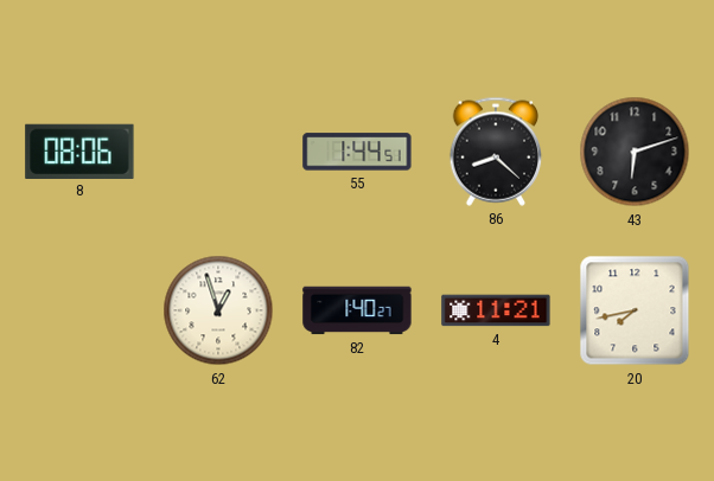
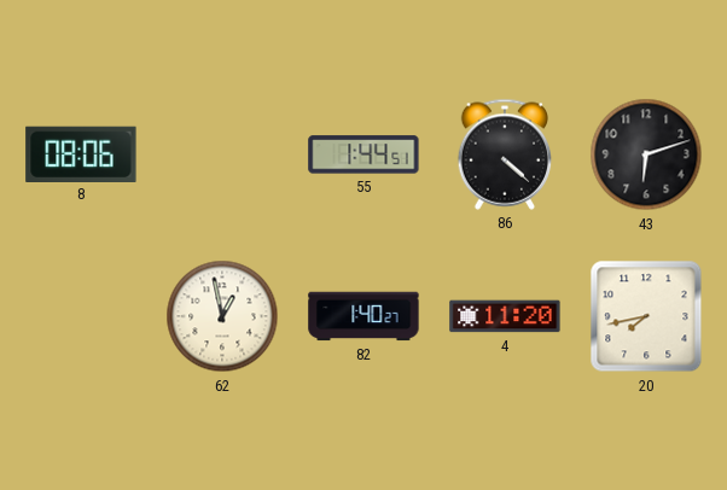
86: 8:22 -> 4:22 (505, 154)
62: 12:57 -> 12:58 (222, 316)
4: 11:21 -> 11:20 (505, 316)
